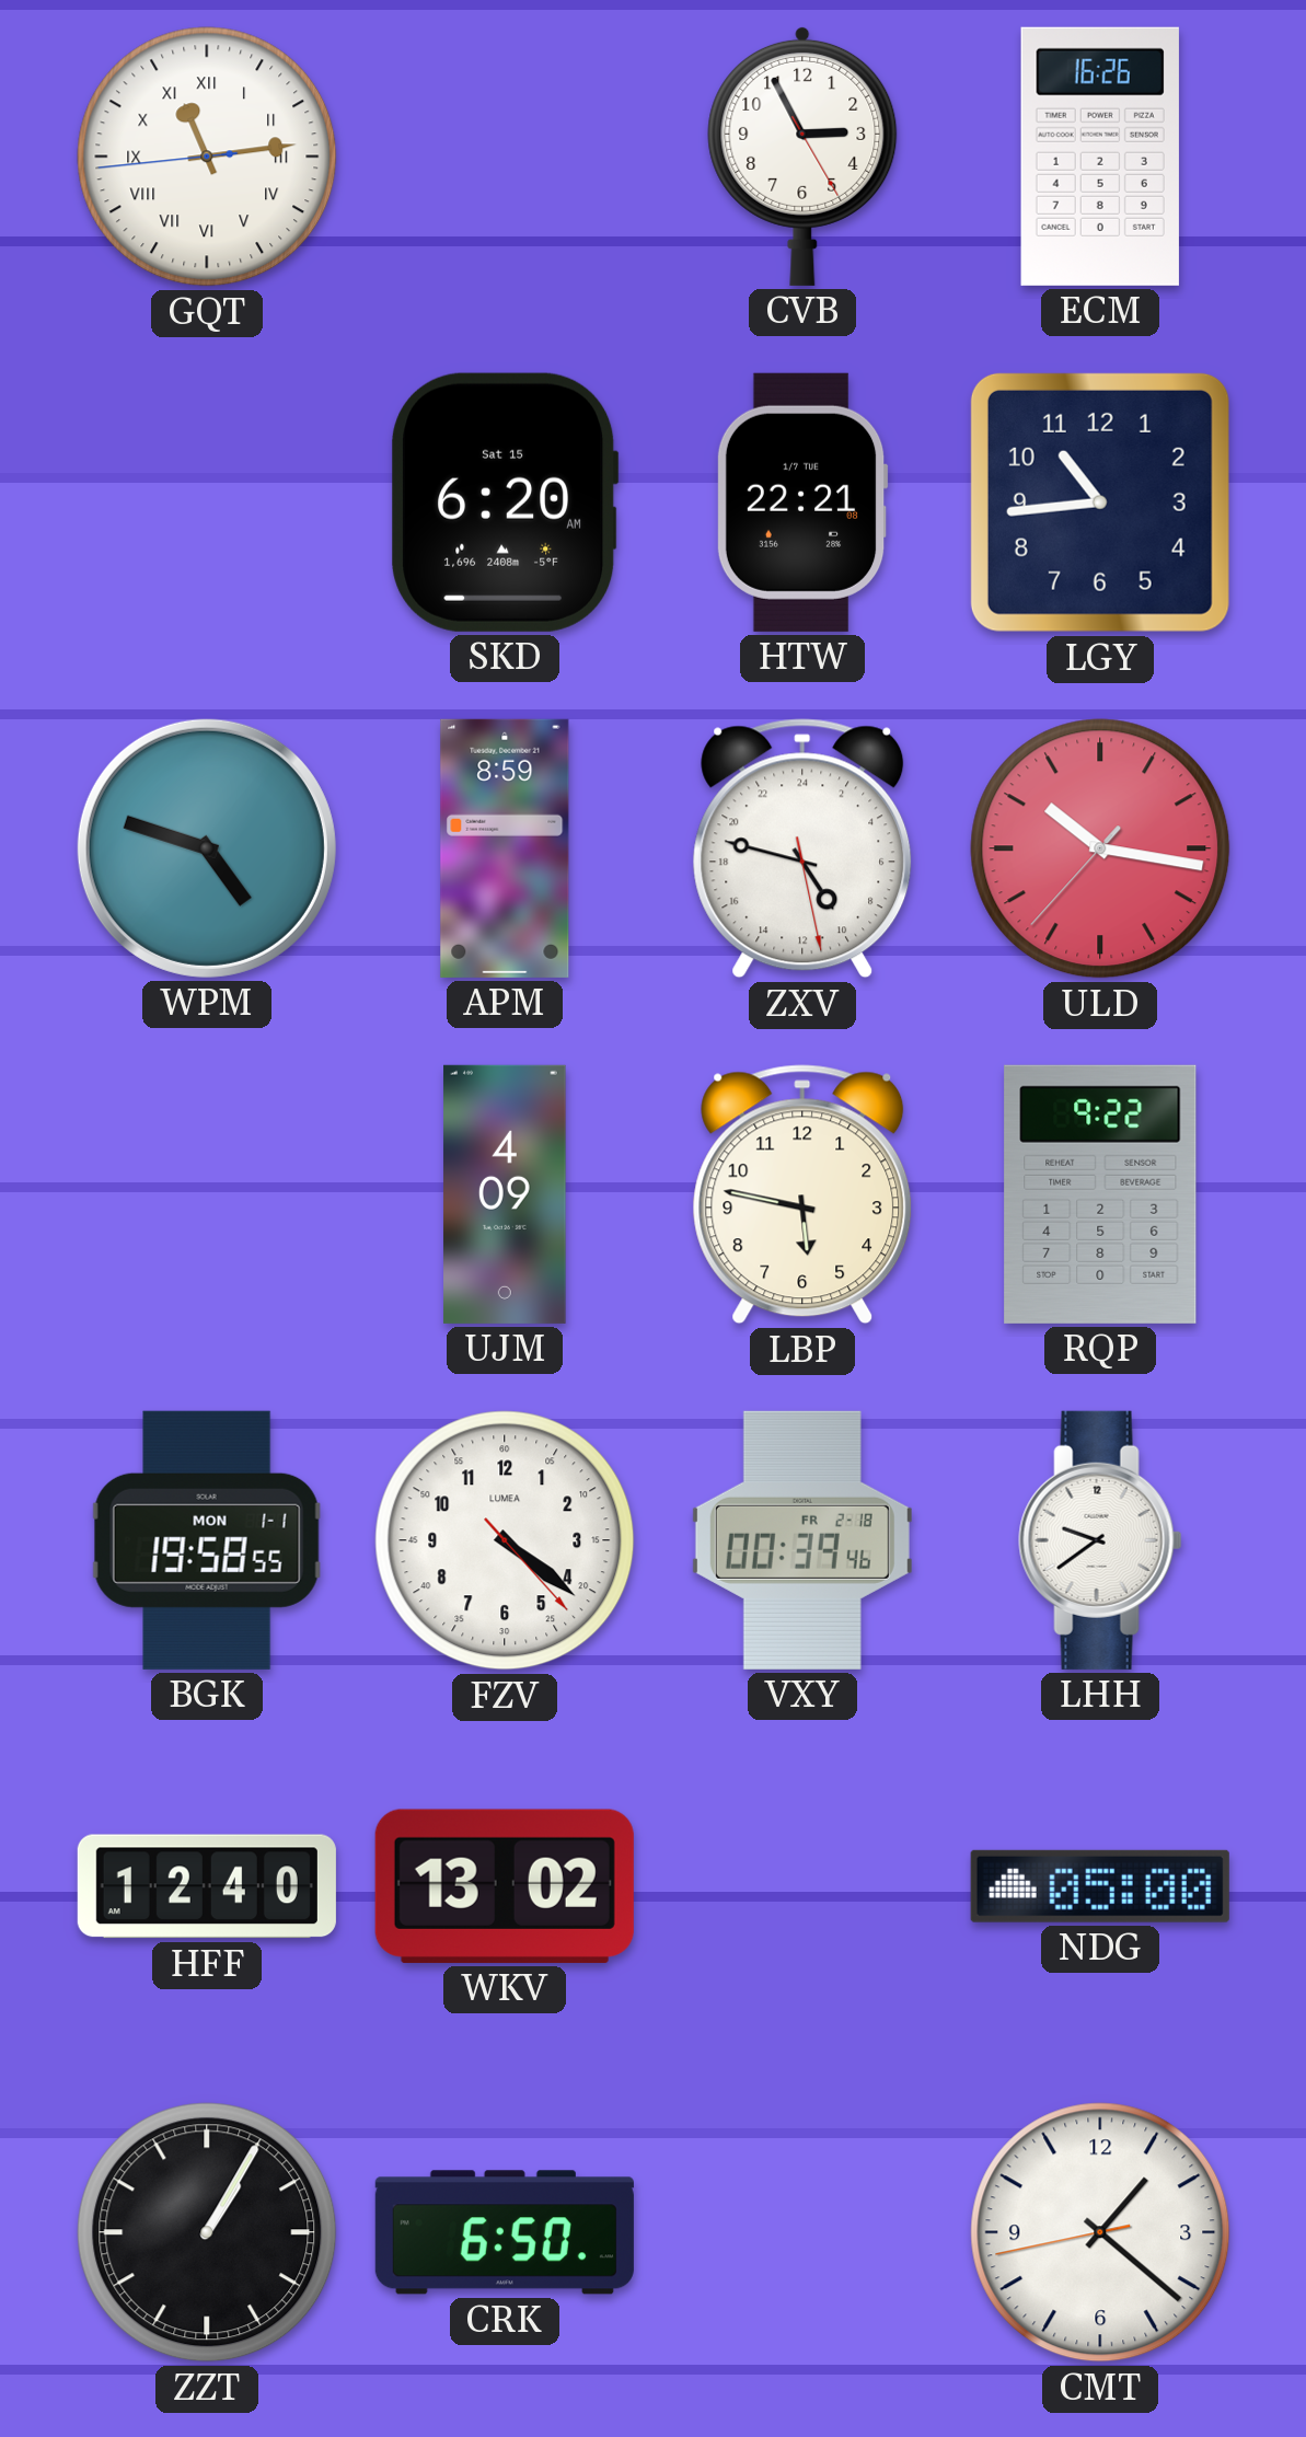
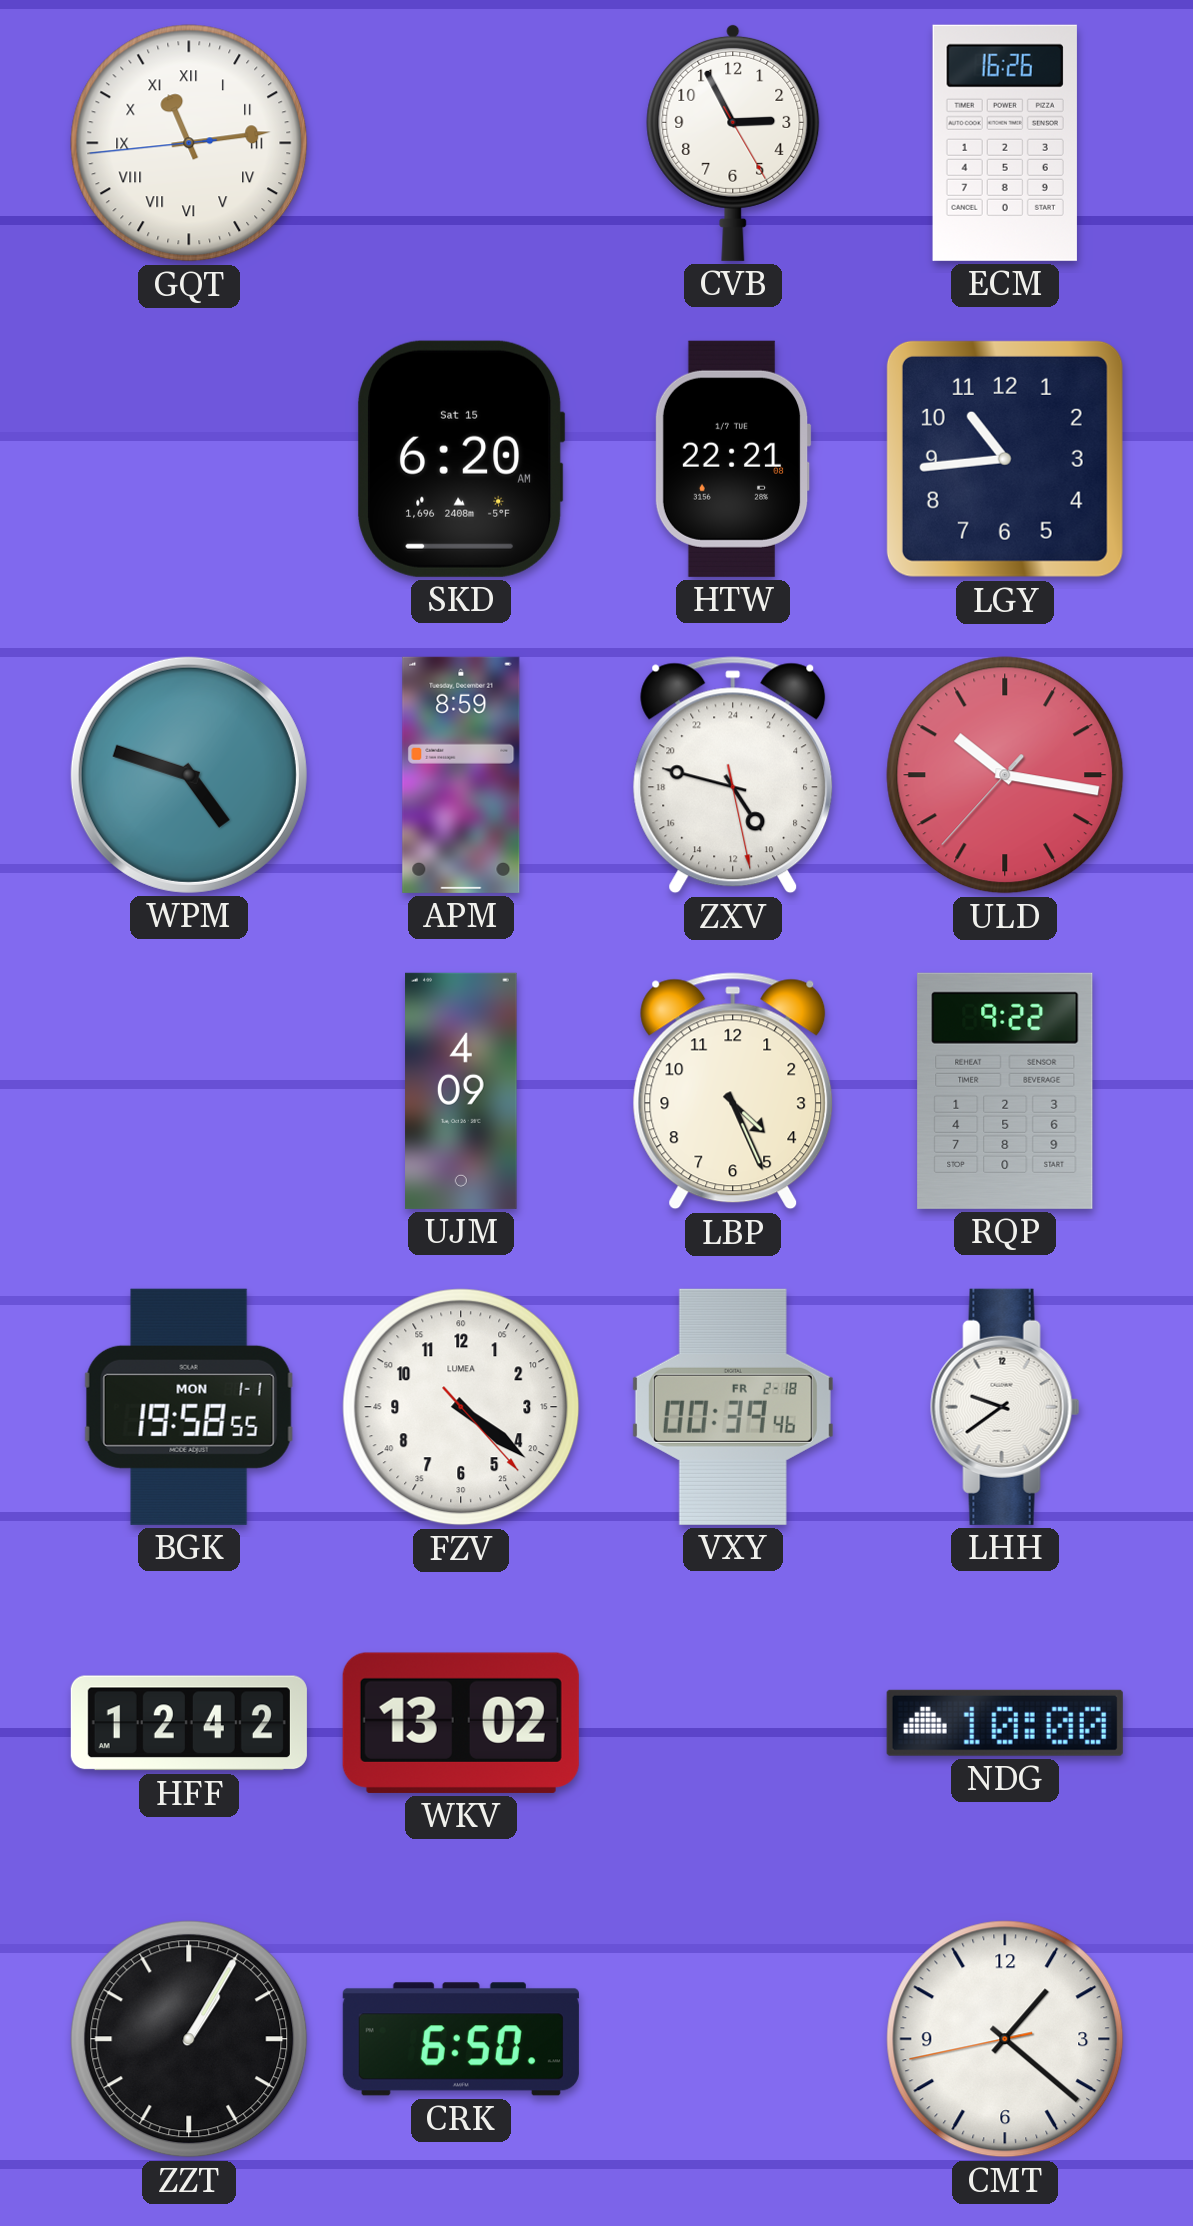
LBP: 5:47 -> 4:26 (733, 1091)
HFF: 12:40 -> 12:42 (189, 1723)
NDG: 05:00 -> 10:00 (1005, 1723)
